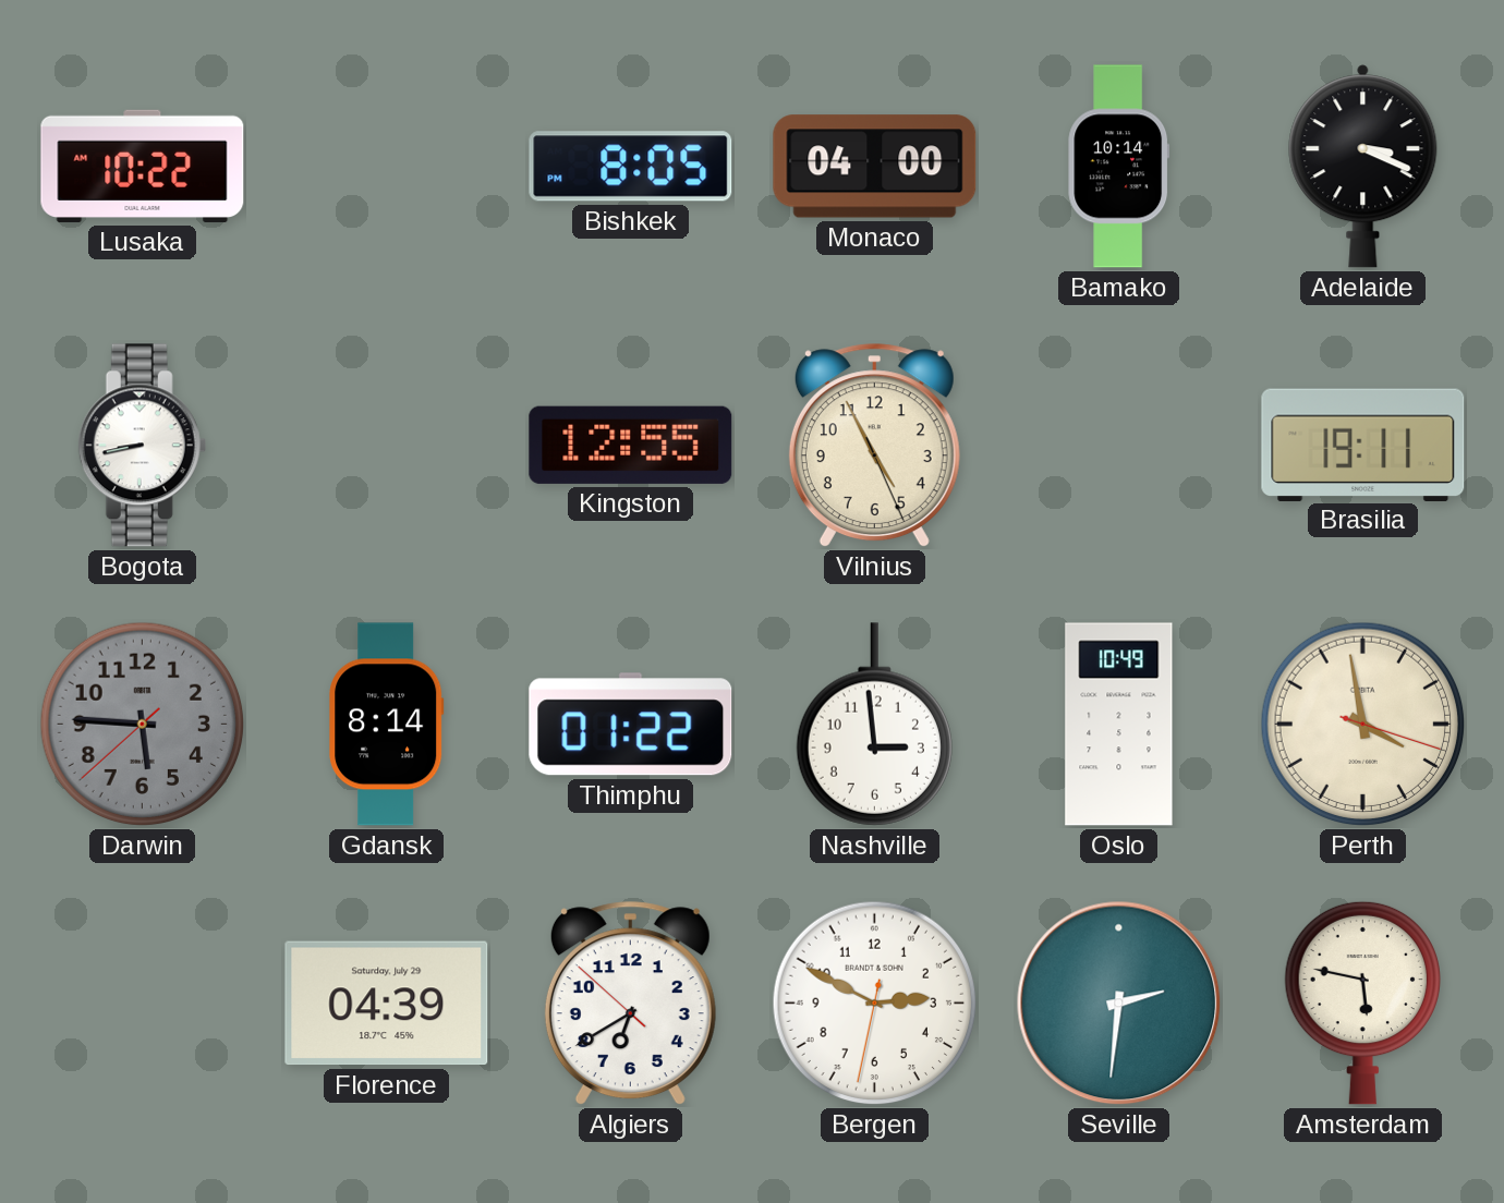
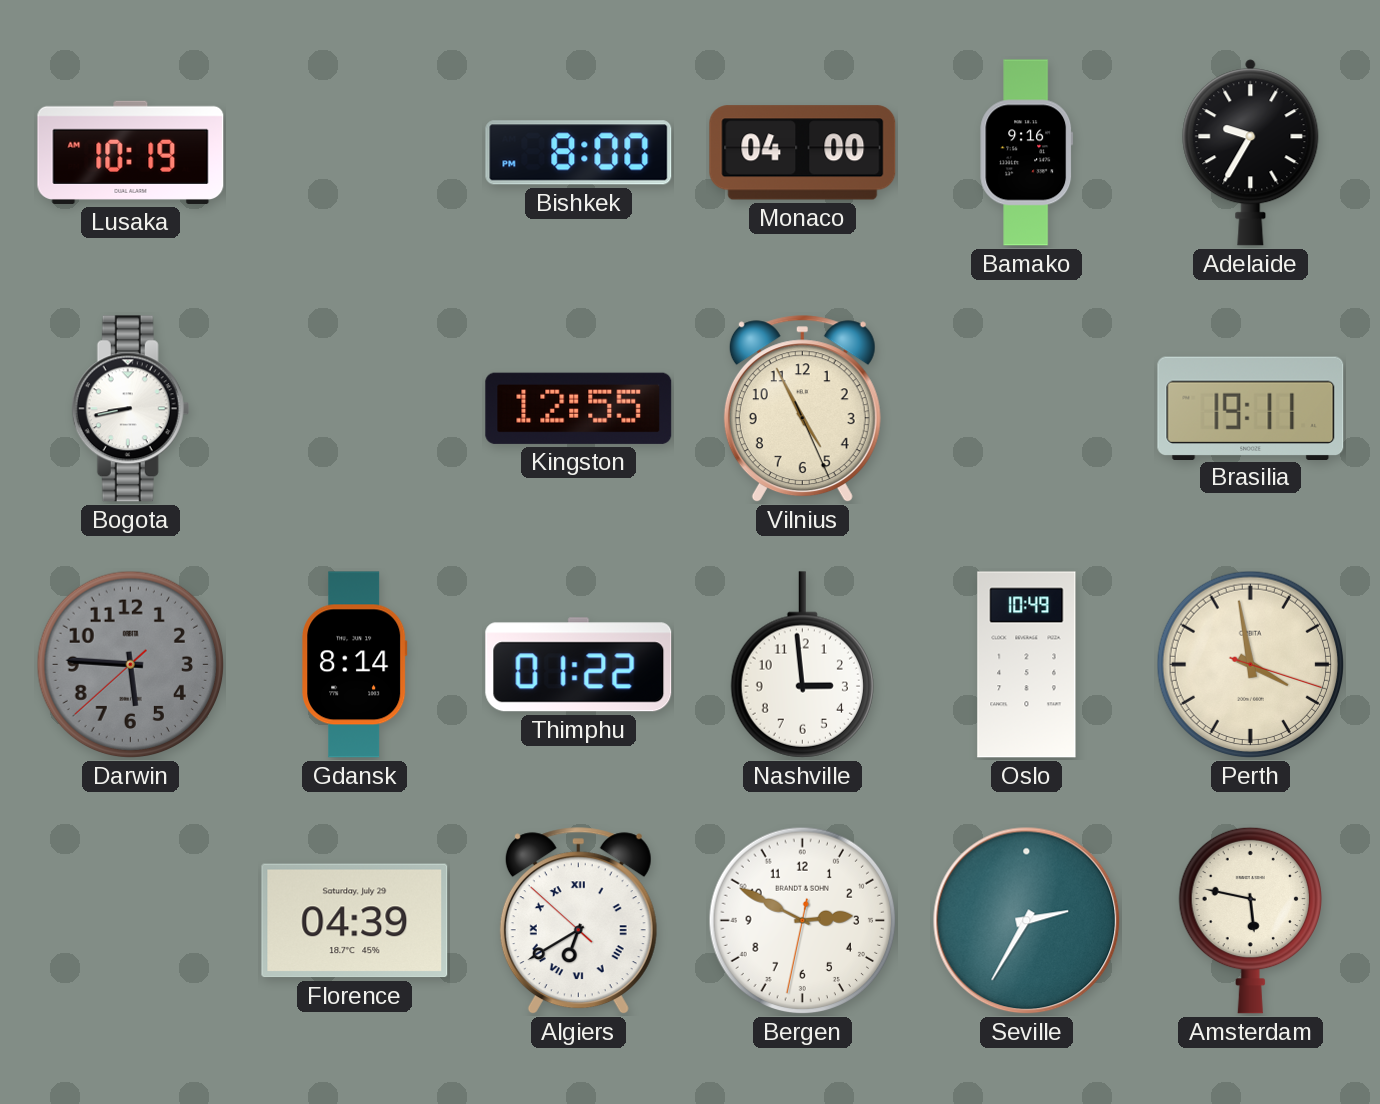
Lusaka: 10:22 -> 10:19 (131, 152)
Bishkek: 8:05 -> 8:00 (579, 153)
Bamako: 10:14 -> 9:16 (1027, 153)
Adelaide: 3:19 -> 9:35 (1251, 153)
Algiers numerals: Arabic -> Roman (578, 921)
Seville: 2:31 -> 2:35 (1027, 921)
